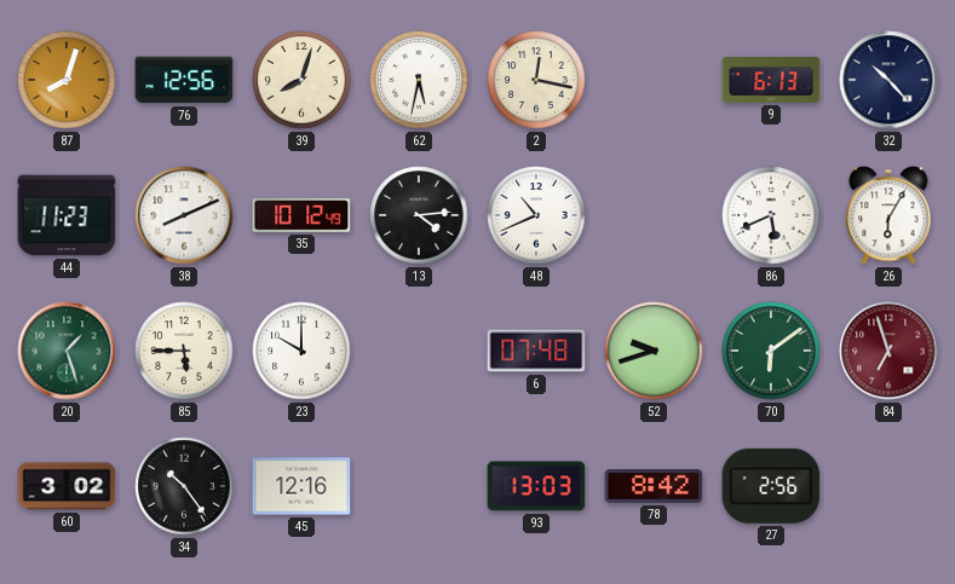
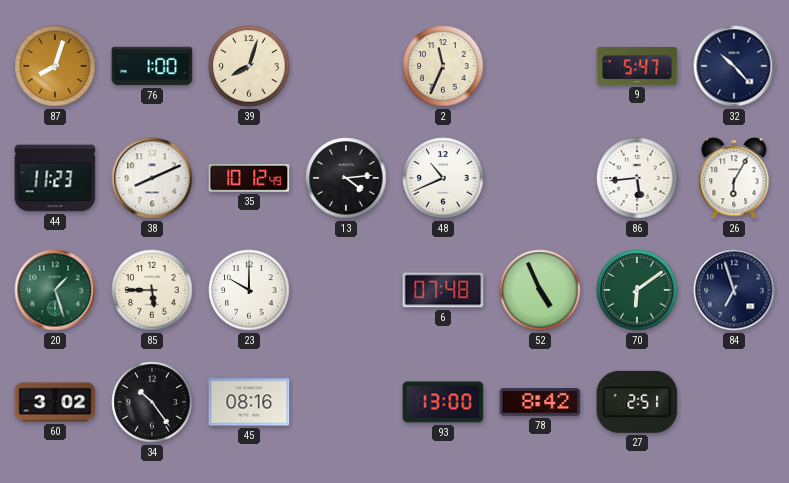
76: 12:56 -> 1:00 (152, 66)
62: 5:32 -> none (419, 80)
2: 12:17 -> 11:34 (443, 66)
9: 6:13 -> 5:47 (637, 67)
86: 5:41 -> 5:44 (637, 178)
52: 9:42 -> 4:56 (540, 290)
84 dial: burgundy -> navy (734, 290)
45: 12:16 -> 08:16 (249, 402)
93: 13:03 -> 13:00 (443, 402)
27: 2:56 -> 2:51 (637, 402)
